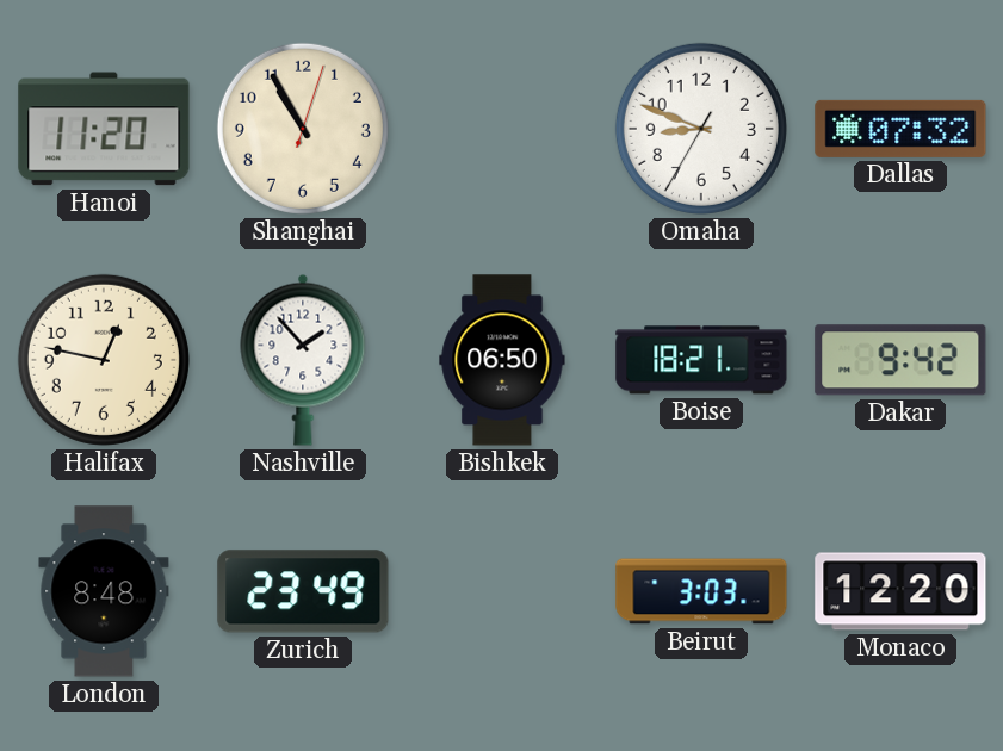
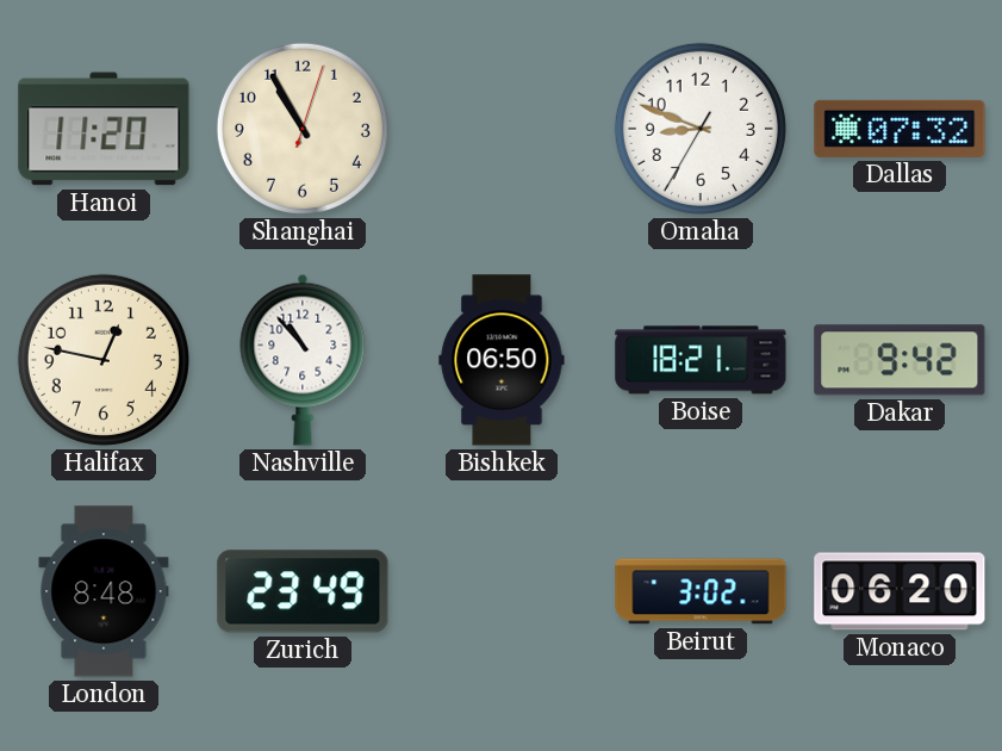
Nashville: 1:53 -> 10:53 (303, 360)
Beirut: 3:03 -> 3:02 (701, 591)
Monaco: 12:20 -> 06:20 (900, 591)
